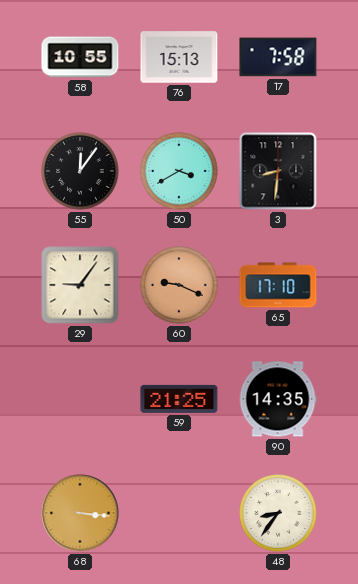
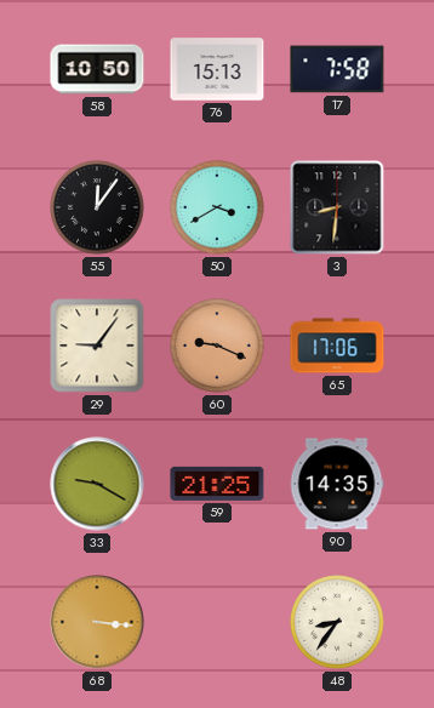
58: 10:55 -> 10:50 (97, 69)
65: 17:10 -> 17:06 (337, 346)
33: none -> 9:20 (97, 484)
